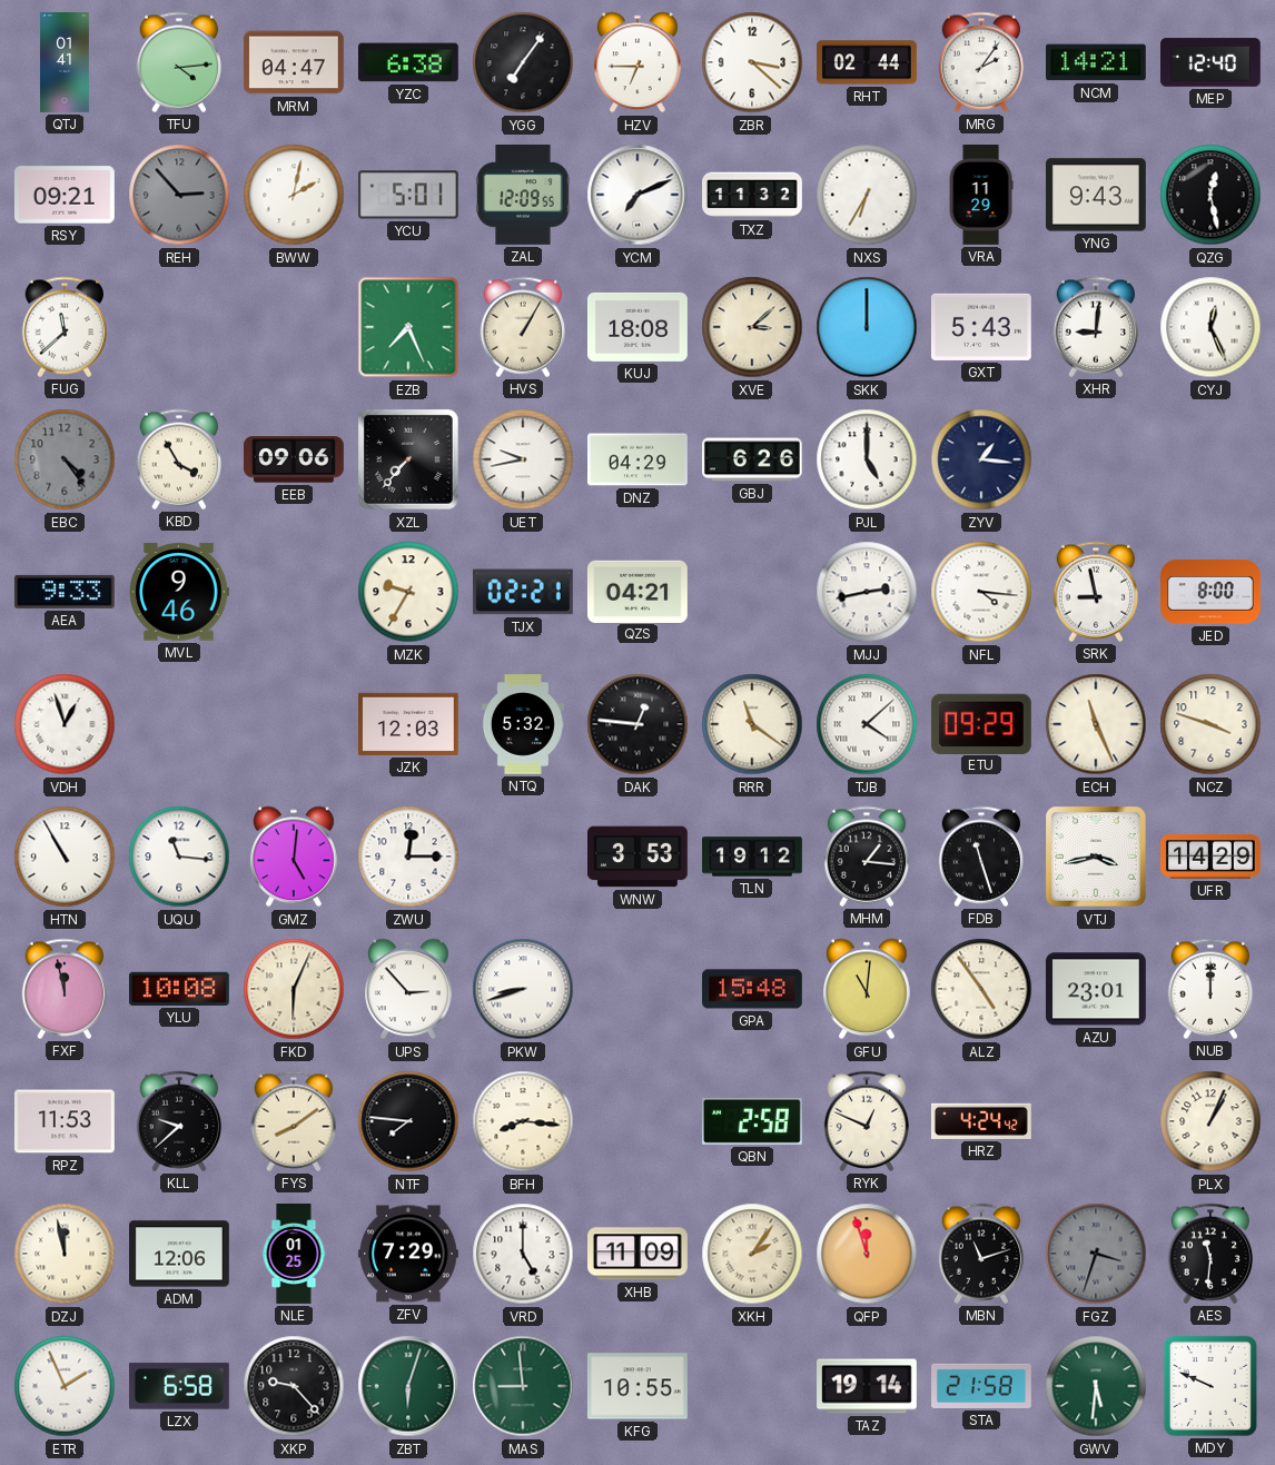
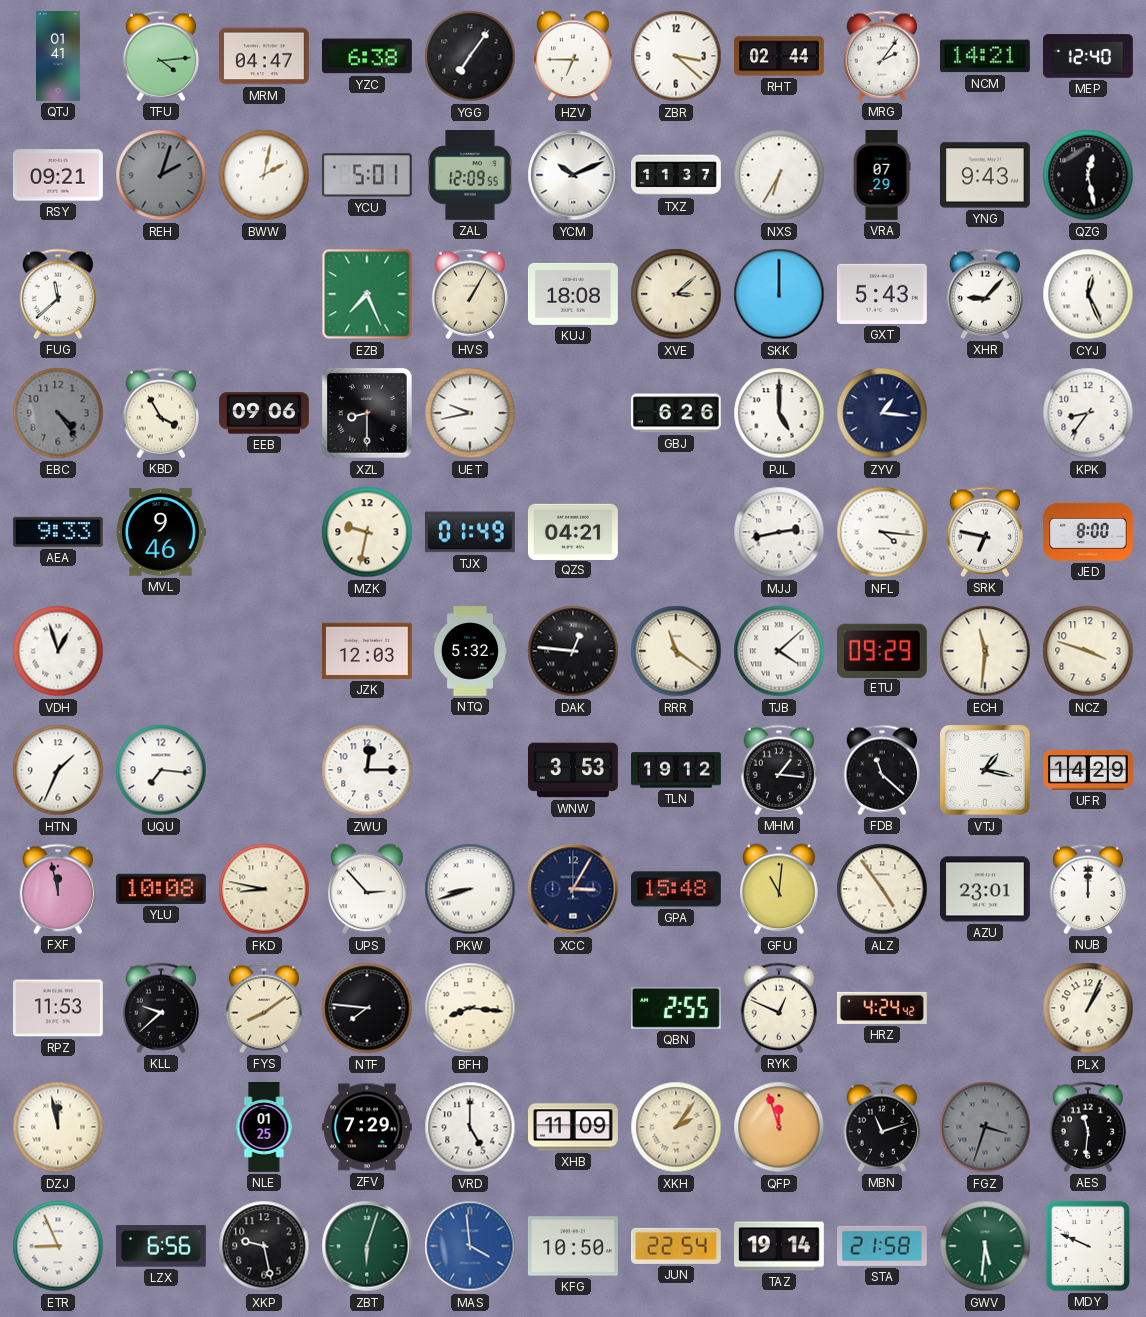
REH: 2:53 -> 2:03 (161, 175)
YCM: 7:11 -> 10:11 (573, 175)
TXZ: 11:32 -> 11:37 (676, 175)
VRA: 11:29 -> 07:29 (882, 176)
XHR: 9:01 -> 9:07 (985, 294)
XZL: 7:37 -> 8:30 (368, 414)
DNZ: 04:29 -> none (639, 459)
KPK: none -> 8:36 (1088, 413)
MZK: 9:35 -> 9:32 (367, 532)
TJX: 02:21 -> 01:49 (470, 532)
SRK: 8:58 -> 6:47 (985, 532)
ECH: 11:26 -> 11:31 (985, 651)
HTN: 10:55 -> 1:34 (58, 770)
UQU: 11:16 -> 7:16 (161, 770)
GMZ: 5:01 -> none (295, 857)
FDB: 11:27 -> 11:22 (882, 770)
VTJ: 3:43 -> 1:17 (986, 771)
FKD: 6:04 -> 8:47 (264, 889)
XCC: none -> 3:05 (573, 889)
QBN: 2:58 -> 2:55 (676, 1008)
ADM: 12:06 -> none (180, 1254)
ETR: 1:56 -> 8:56 (58, 1246)
LZX: 6:58 -> 6:56 (161, 1246)
XKP: 9:23 -> 9:28 (264, 1246)
MAS: 8:59 -> 3:59 (470, 1246)
MAS dial: green -> blue (470, 1246)
KFG: 10:55 -> 10:50 (573, 1246)
JUN: none -> 22:54 (676, 1246)
